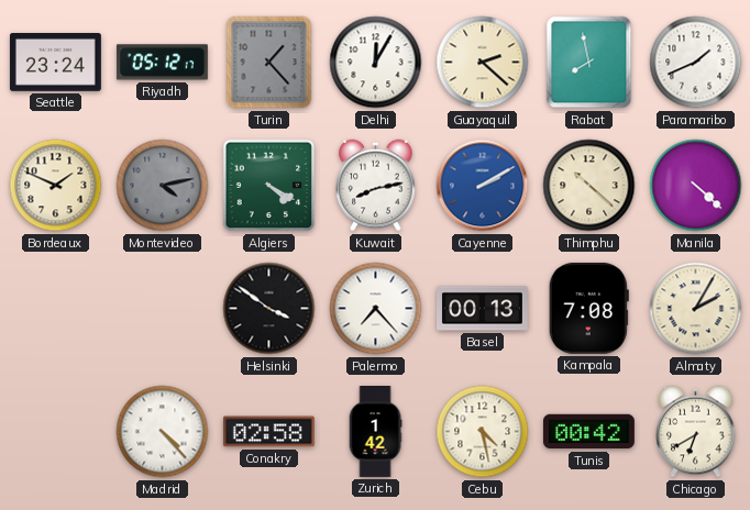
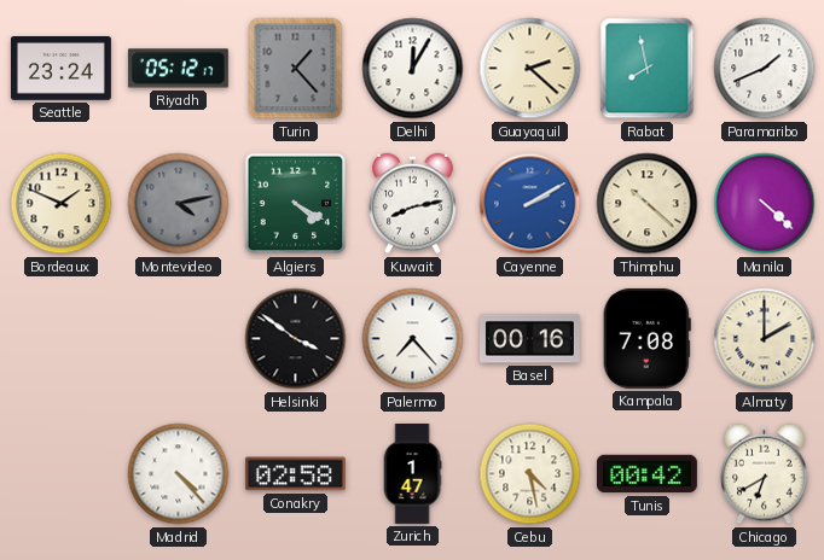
Basel: 00:13 -> 00:16 (530, 339)
Almaty: 2:05 -> 2:00 (765, 339)
Zurich: 1:42 -> 1:47 (412, 474)
